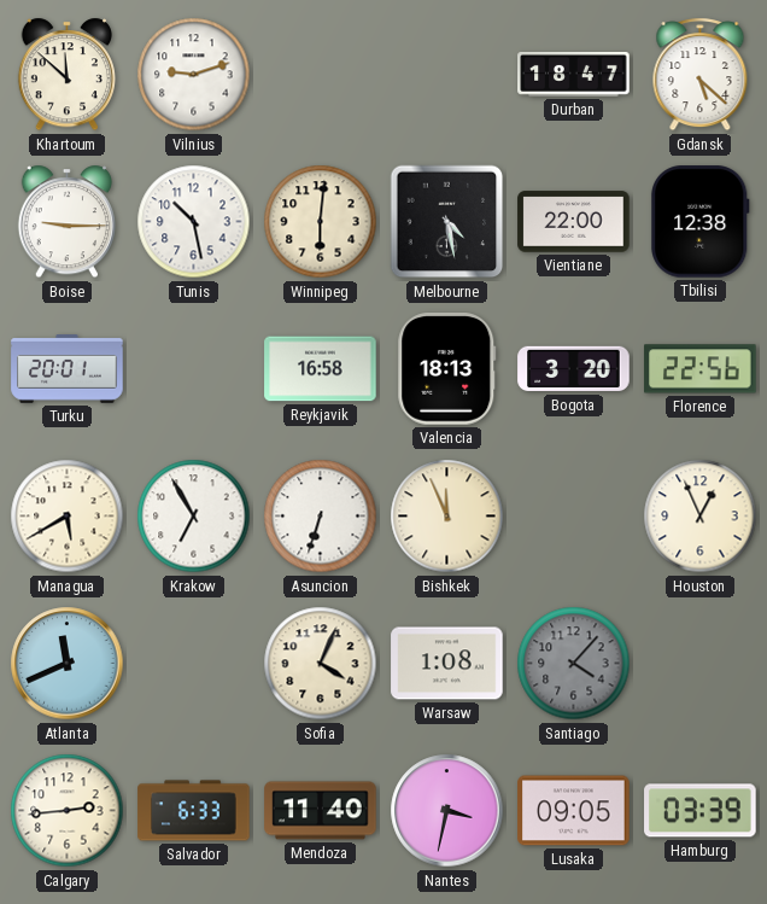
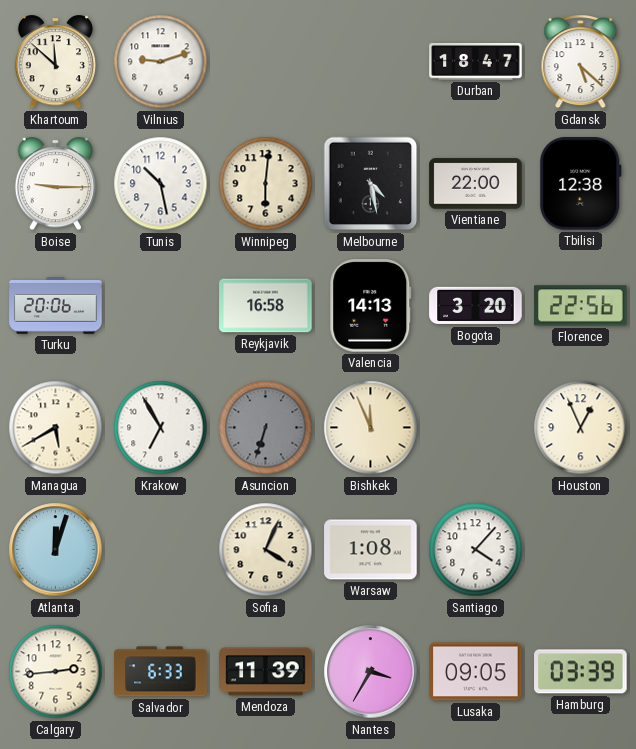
Turku: 20:01 -> 20:06 (56, 306)
Valencia: 18:13 -> 14:13 (371, 306)
Asuncion dial: white -> grey (266, 428)
Atlanta: 11:41 -> 12:03 (56, 550)
Santiago dial: grey -> white (476, 550)
Mendoza: 11:40 -> 11:39 (266, 672)
Nantes: 3:32 -> 3:35 (371, 672)
